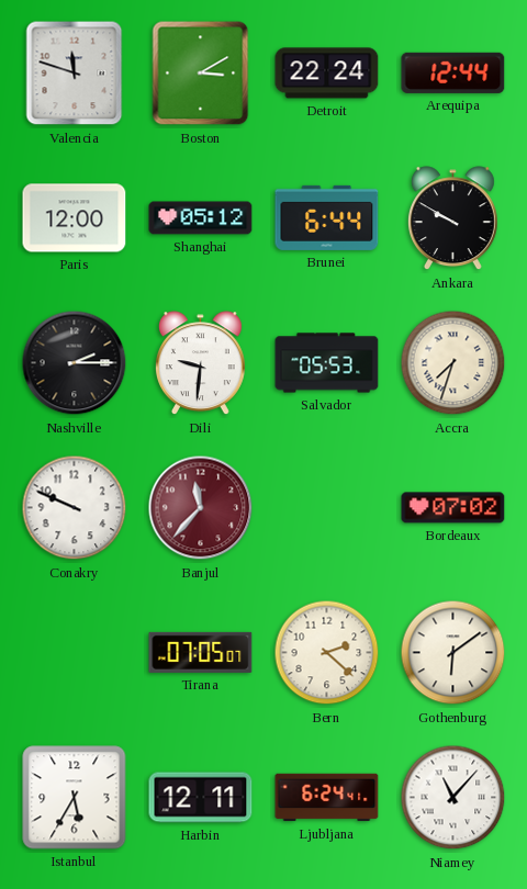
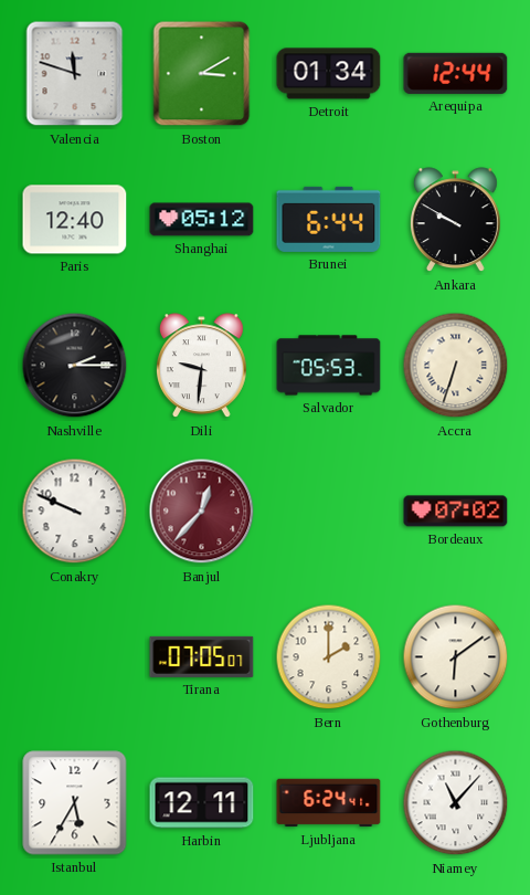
Detroit: 22:24 -> 01:34 (329, 74)
Paris: 12:00 -> 12:40 (75, 220)
Accra: 7:33 -> 6:33 (456, 366)
Banjul: 11:37 -> 12:37 (202, 512)
Bern: 2:22 -> 2:00 (329, 657)
